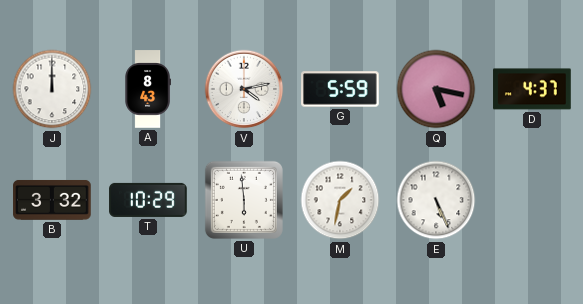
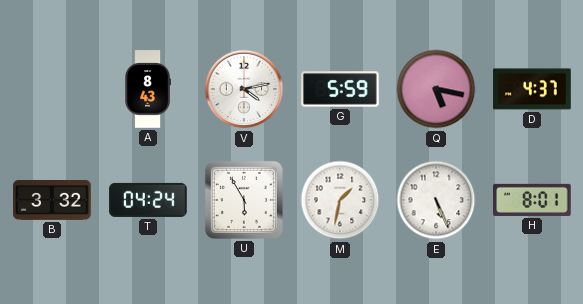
J: 12:00 -> none (52, 89)
T: 10:29 -> 04:24 (148, 200)
U: 5:59 -> 5:55 (244, 200)
H: none -> 8:01 (532, 200)
